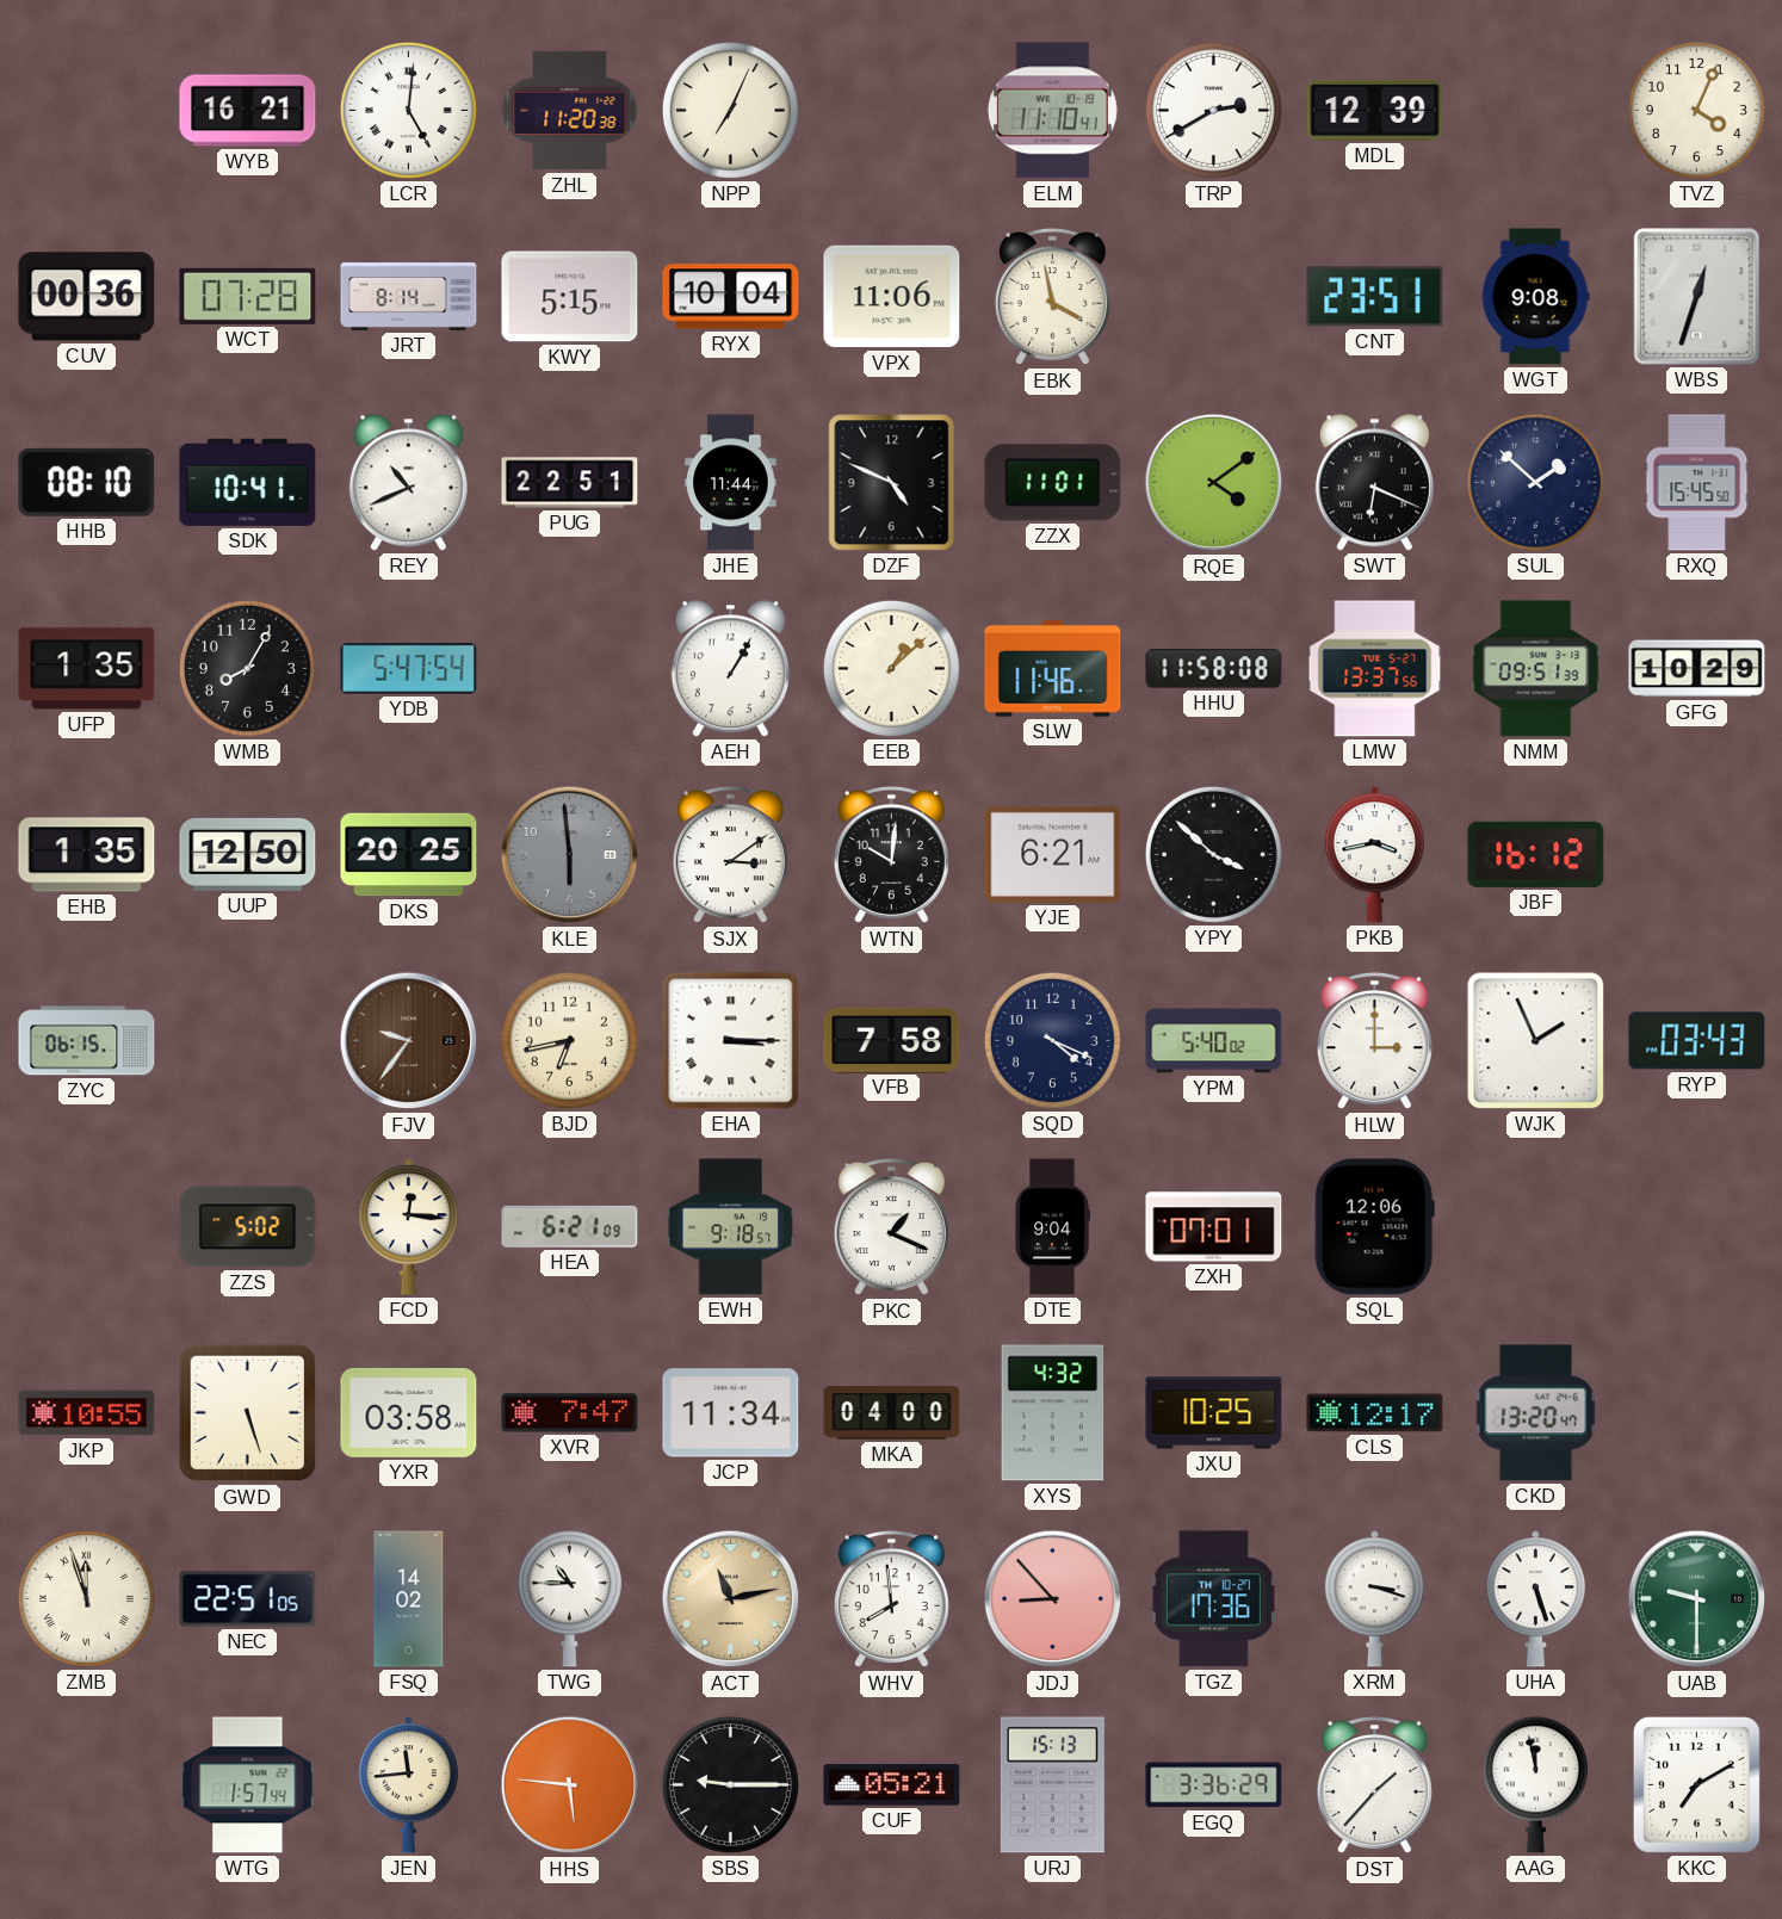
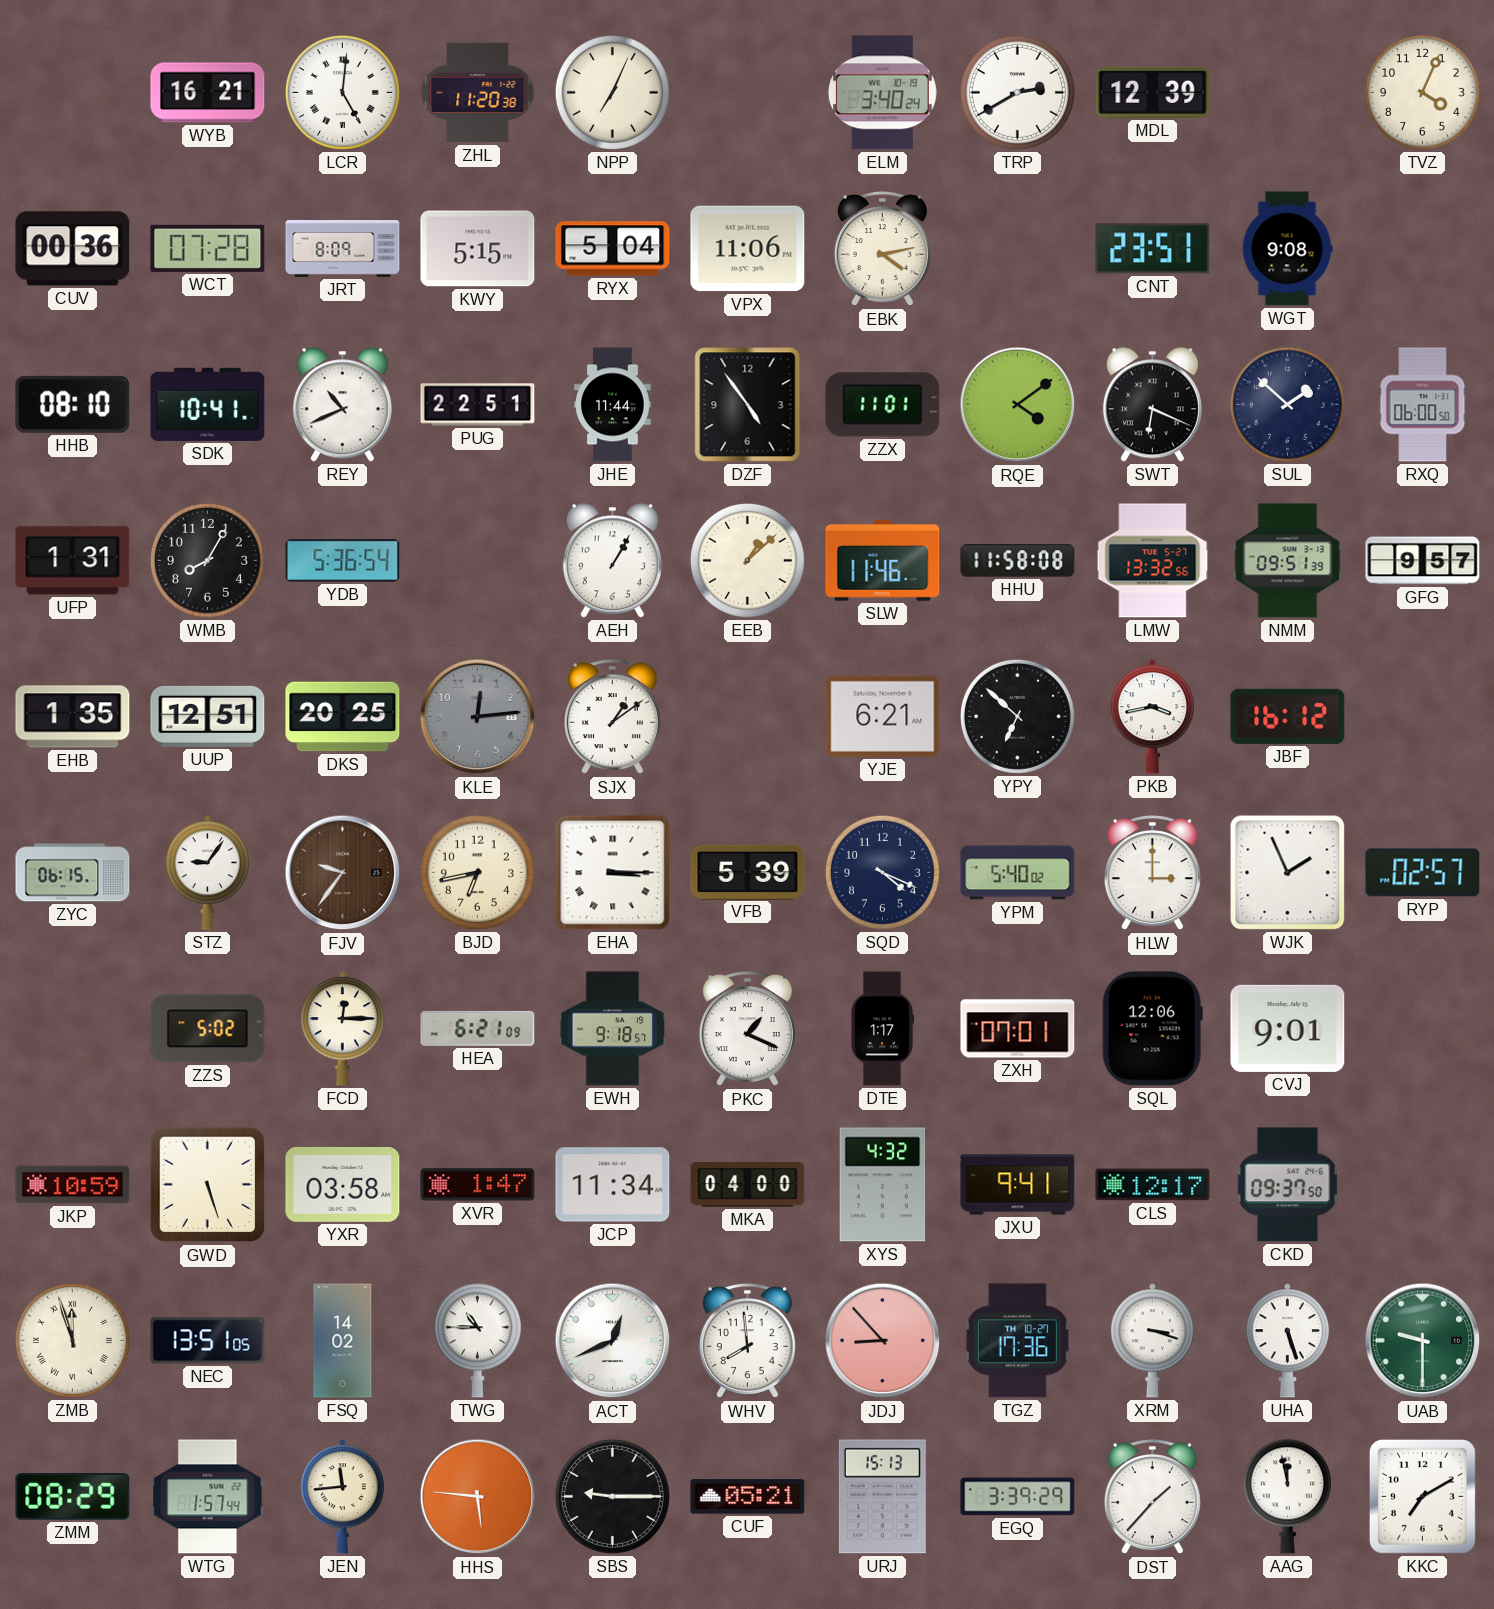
ELM: 11:10 -> 3:40 (882, 93)
JRT: 8:14 -> 8:09 (343, 249)
RYX: 10:04 -> 5:04 (613, 249)
EBK: 3:58 -> 4:13 (882, 249)
WBS: 12:33 -> none (1697, 297)
DZF: 4:49 -> 4:54 (748, 405)
RXQ: 15:45 -> 06:00 (1423, 405)
UFP: 1:35 -> 1:31 (73, 561)
YDB: 5:47 -> 5:36 (343, 561)
LMW: 13:37 -> 13:32 (1153, 561)
GFG: 10:29 -> 9:57 (1423, 561)
UUP: 12:50 -> 12:51 (208, 716)
KLE: 5:59 -> 12:14 (478, 717)
SJX: 3:09 -> 1:09 (612, 717)
WTN: 10:01 -> none (891, 855)
YPY: 3:52 -> 6:52 (1017, 716)
STZ: none -> 9:06 (207, 873)
VFB: 7:58 -> 5:39 (748, 872)
RYP: 03:43 -> 02:57 (1423, 873)
FCD: 12:16 -> 12:15 (342, 1029)
DTE: 9:04 -> 1:17 (883, 1029)
CVJ: none -> 9:01 (1288, 1028)
JKP: 10:55 -> 10:59 (73, 1185)
XVR: 7:47 -> 1:47 (478, 1185)
JXU: 10:25 -> 9:41 (1018, 1185)
CKD: 13:20 -> 09:37 (1288, 1185)
NEC: 22:51 -> 13:51 (208, 1341)
ACT: 11:13 -> 12:41 (613, 1341)
ACT dial: champagne -> white (613, 1341)
ZMM: none -> 08:29 (73, 1497)
EGQ: 3:36 -> 3:39 (1018, 1497)
